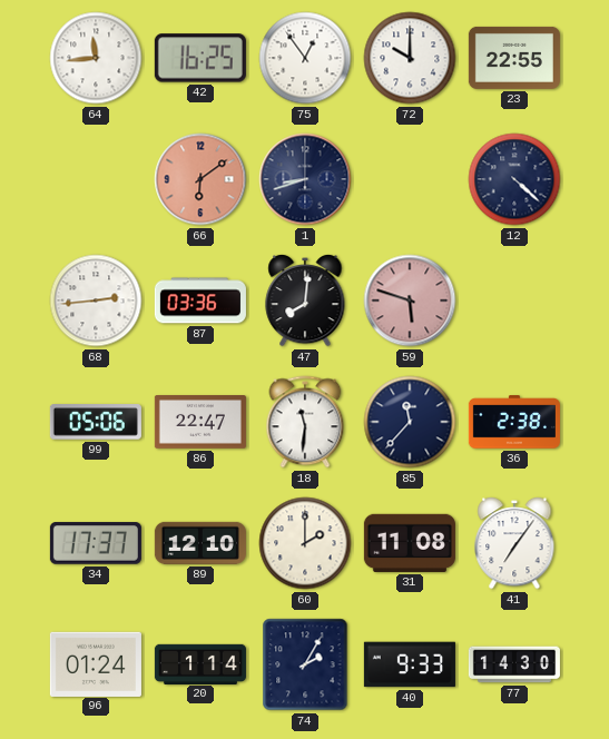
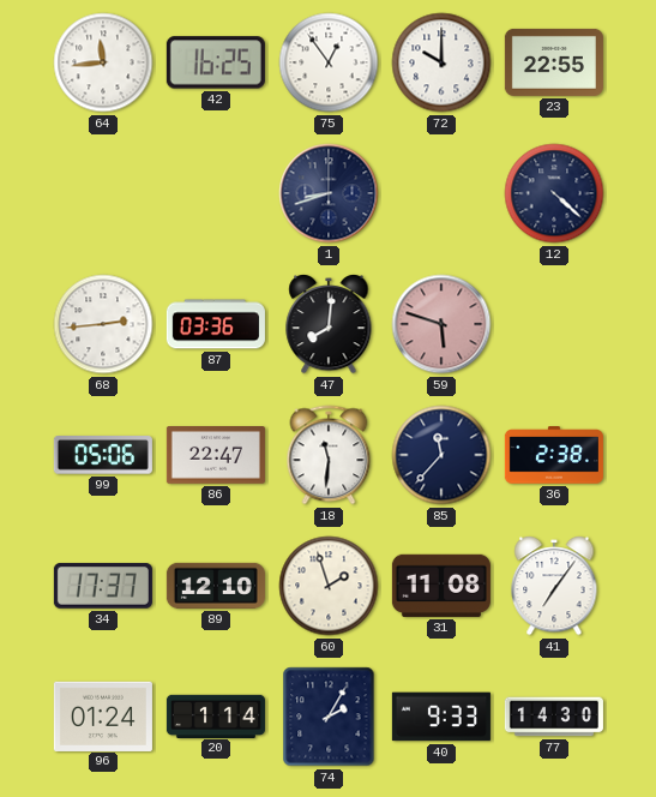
66: 6:09 -> none (200, 179)
60: 2:00 -> 1:57 (329, 586)
